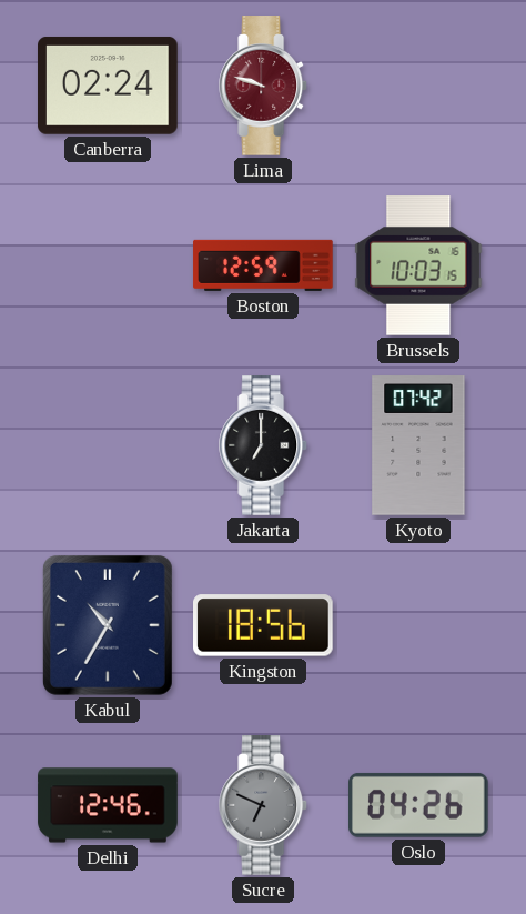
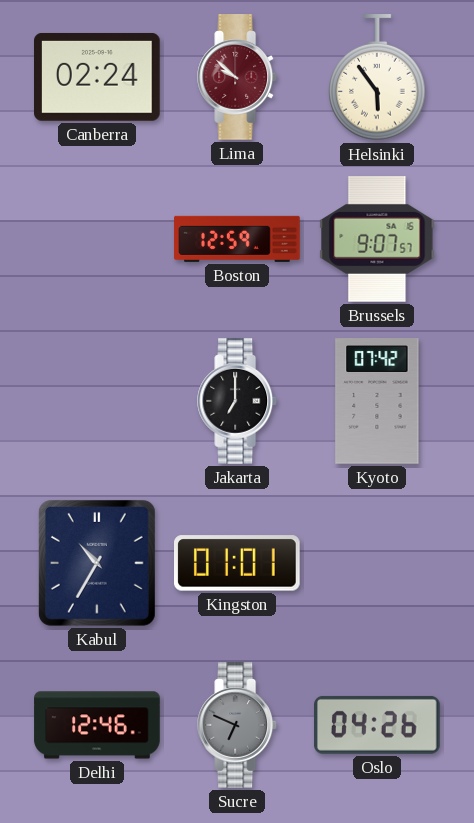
Lima: 9:48 -> 9:52 (238, 77)
Helsinki: none -> 5:54 (377, 78)
Brussels: 10:03 -> 9:07 (377, 239)
Kingston: 18:56 -> 01:01 (238, 563)
